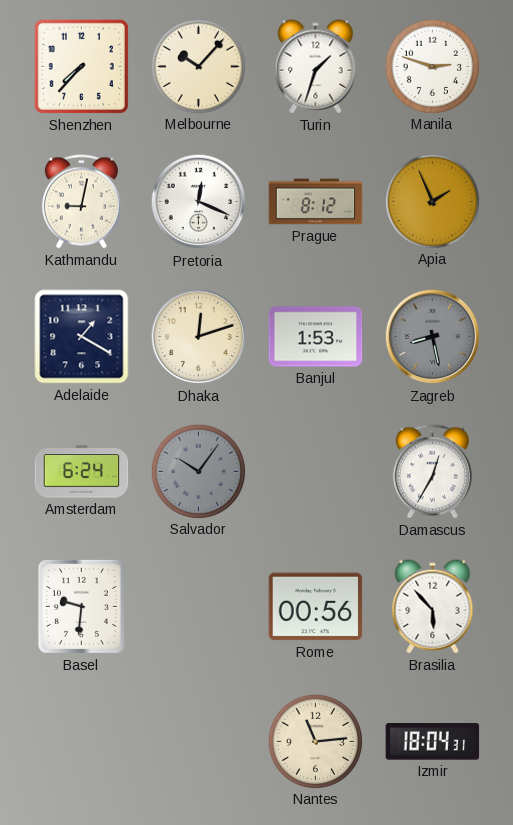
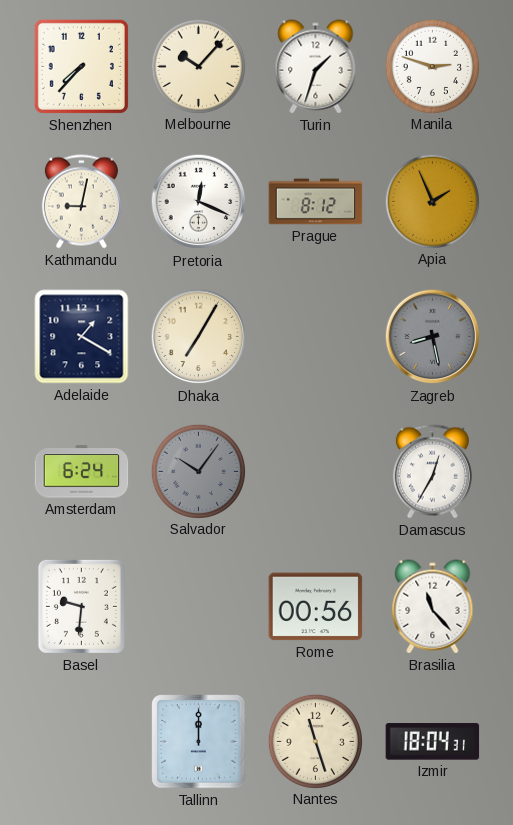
Dhaka: 12:12 -> 7:05 (199, 337)
Banjul: 1:53 -> none (316, 337)
Brasilia: 5:53 -> 11:23 (433, 607)
Tallinn: none -> 12:00 (199, 742)
Nantes: 11:14 -> 11:27 (315, 741)
